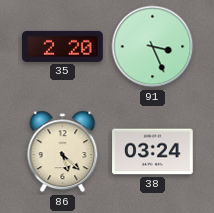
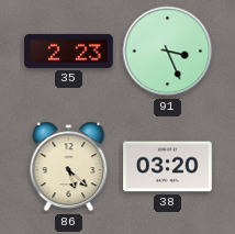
35: 2:20 -> 2:23 (69, 51)
38: 03:24 -> 03:20 (168, 167)
